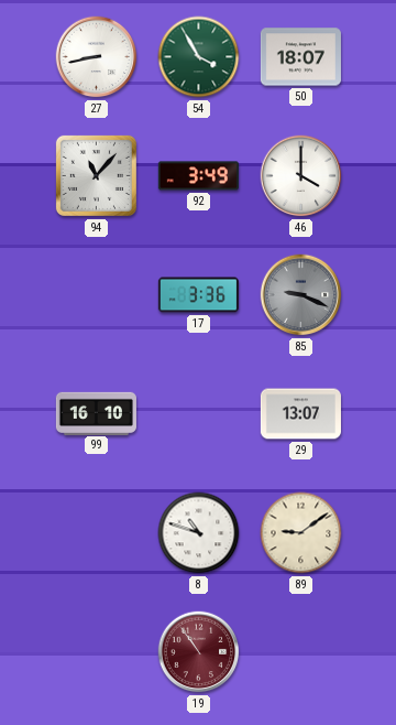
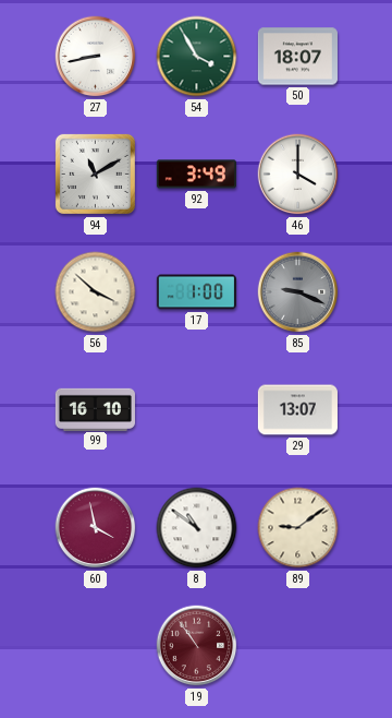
94: 11:07 -> 11:10 (95, 173)
56: none -> 3:52 (96, 292)
17: 3:36 -> 1:00 (196, 292)
60: none -> 3:58 (96, 528)
8: 10:48 -> 10:51 (197, 528)
